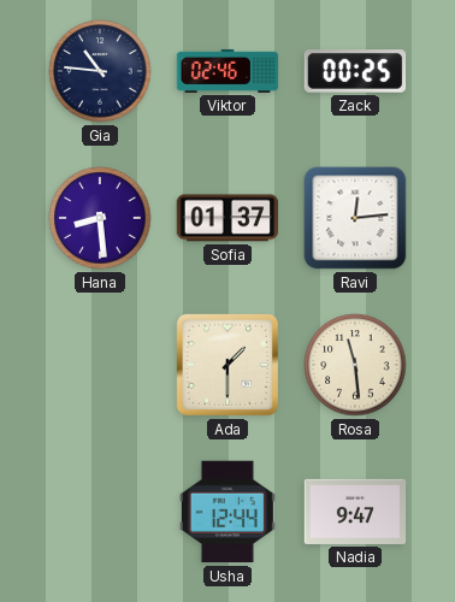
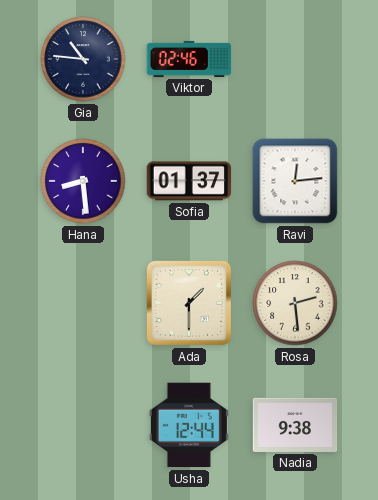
Zack: 00:25 -> none (355, 71)
Rosa: 11:29 -> 2:29 (295, 303)
Nadia: 9:47 -> 9:38 (295, 425)
